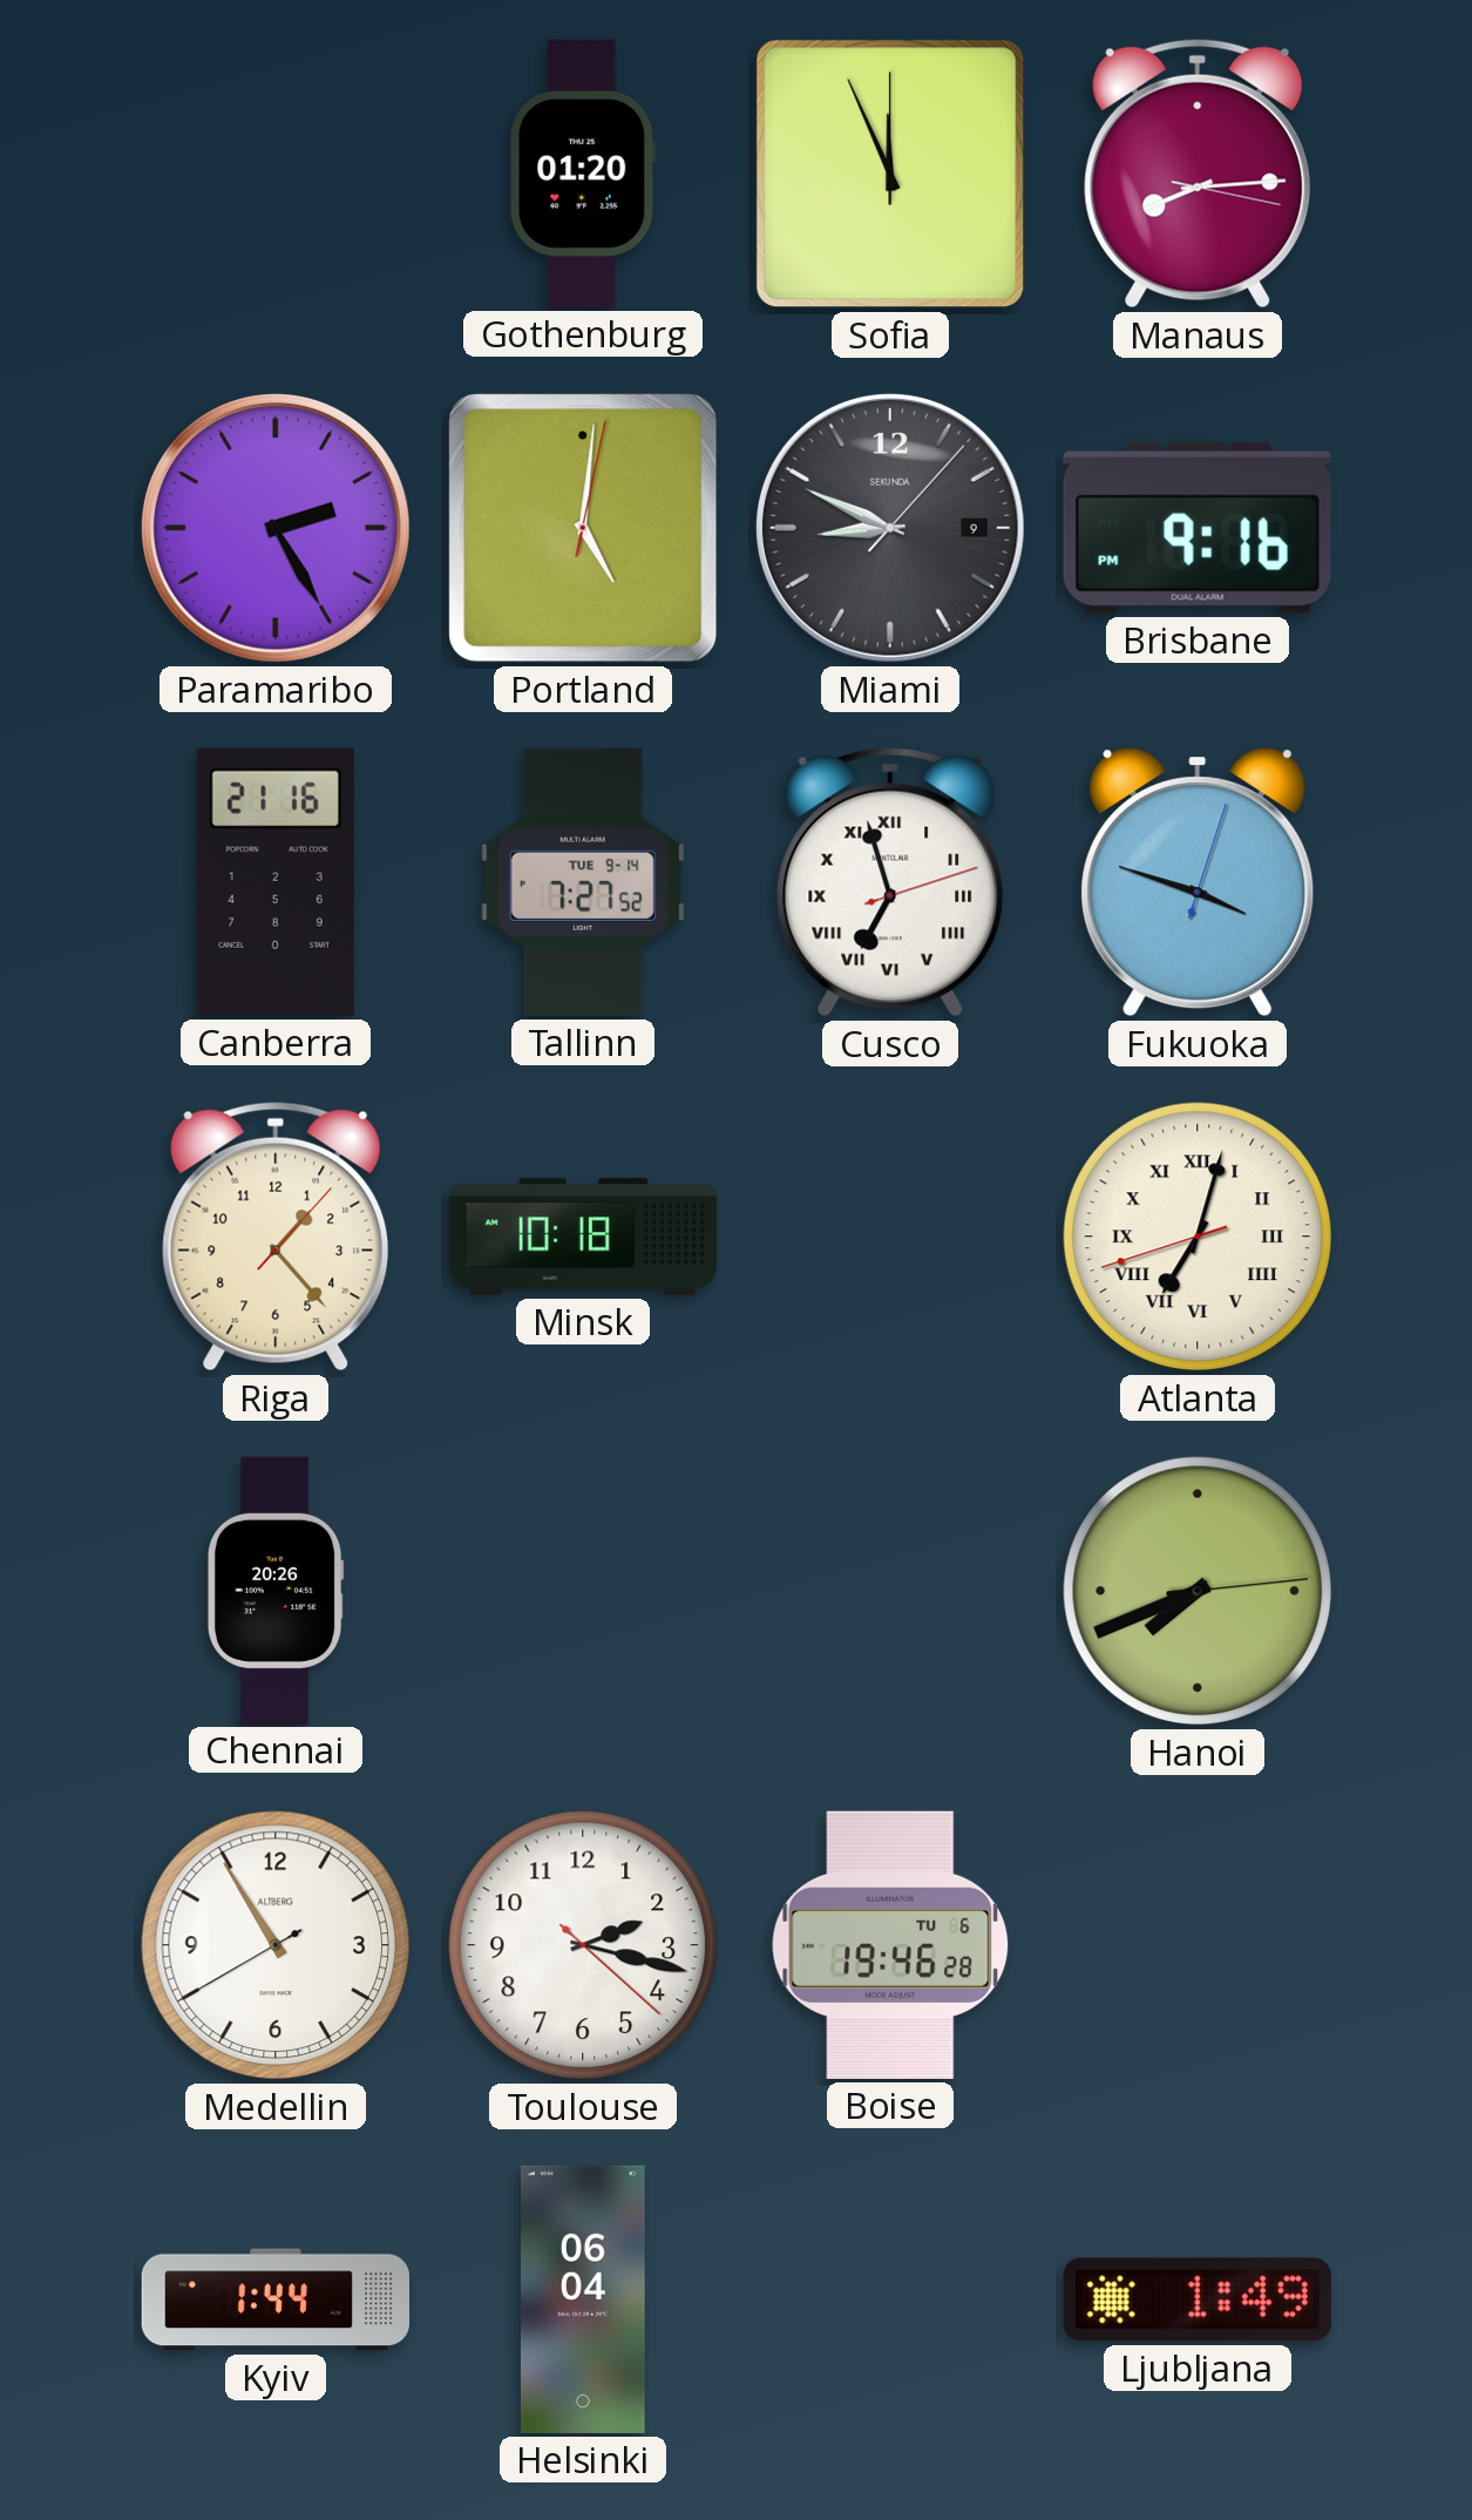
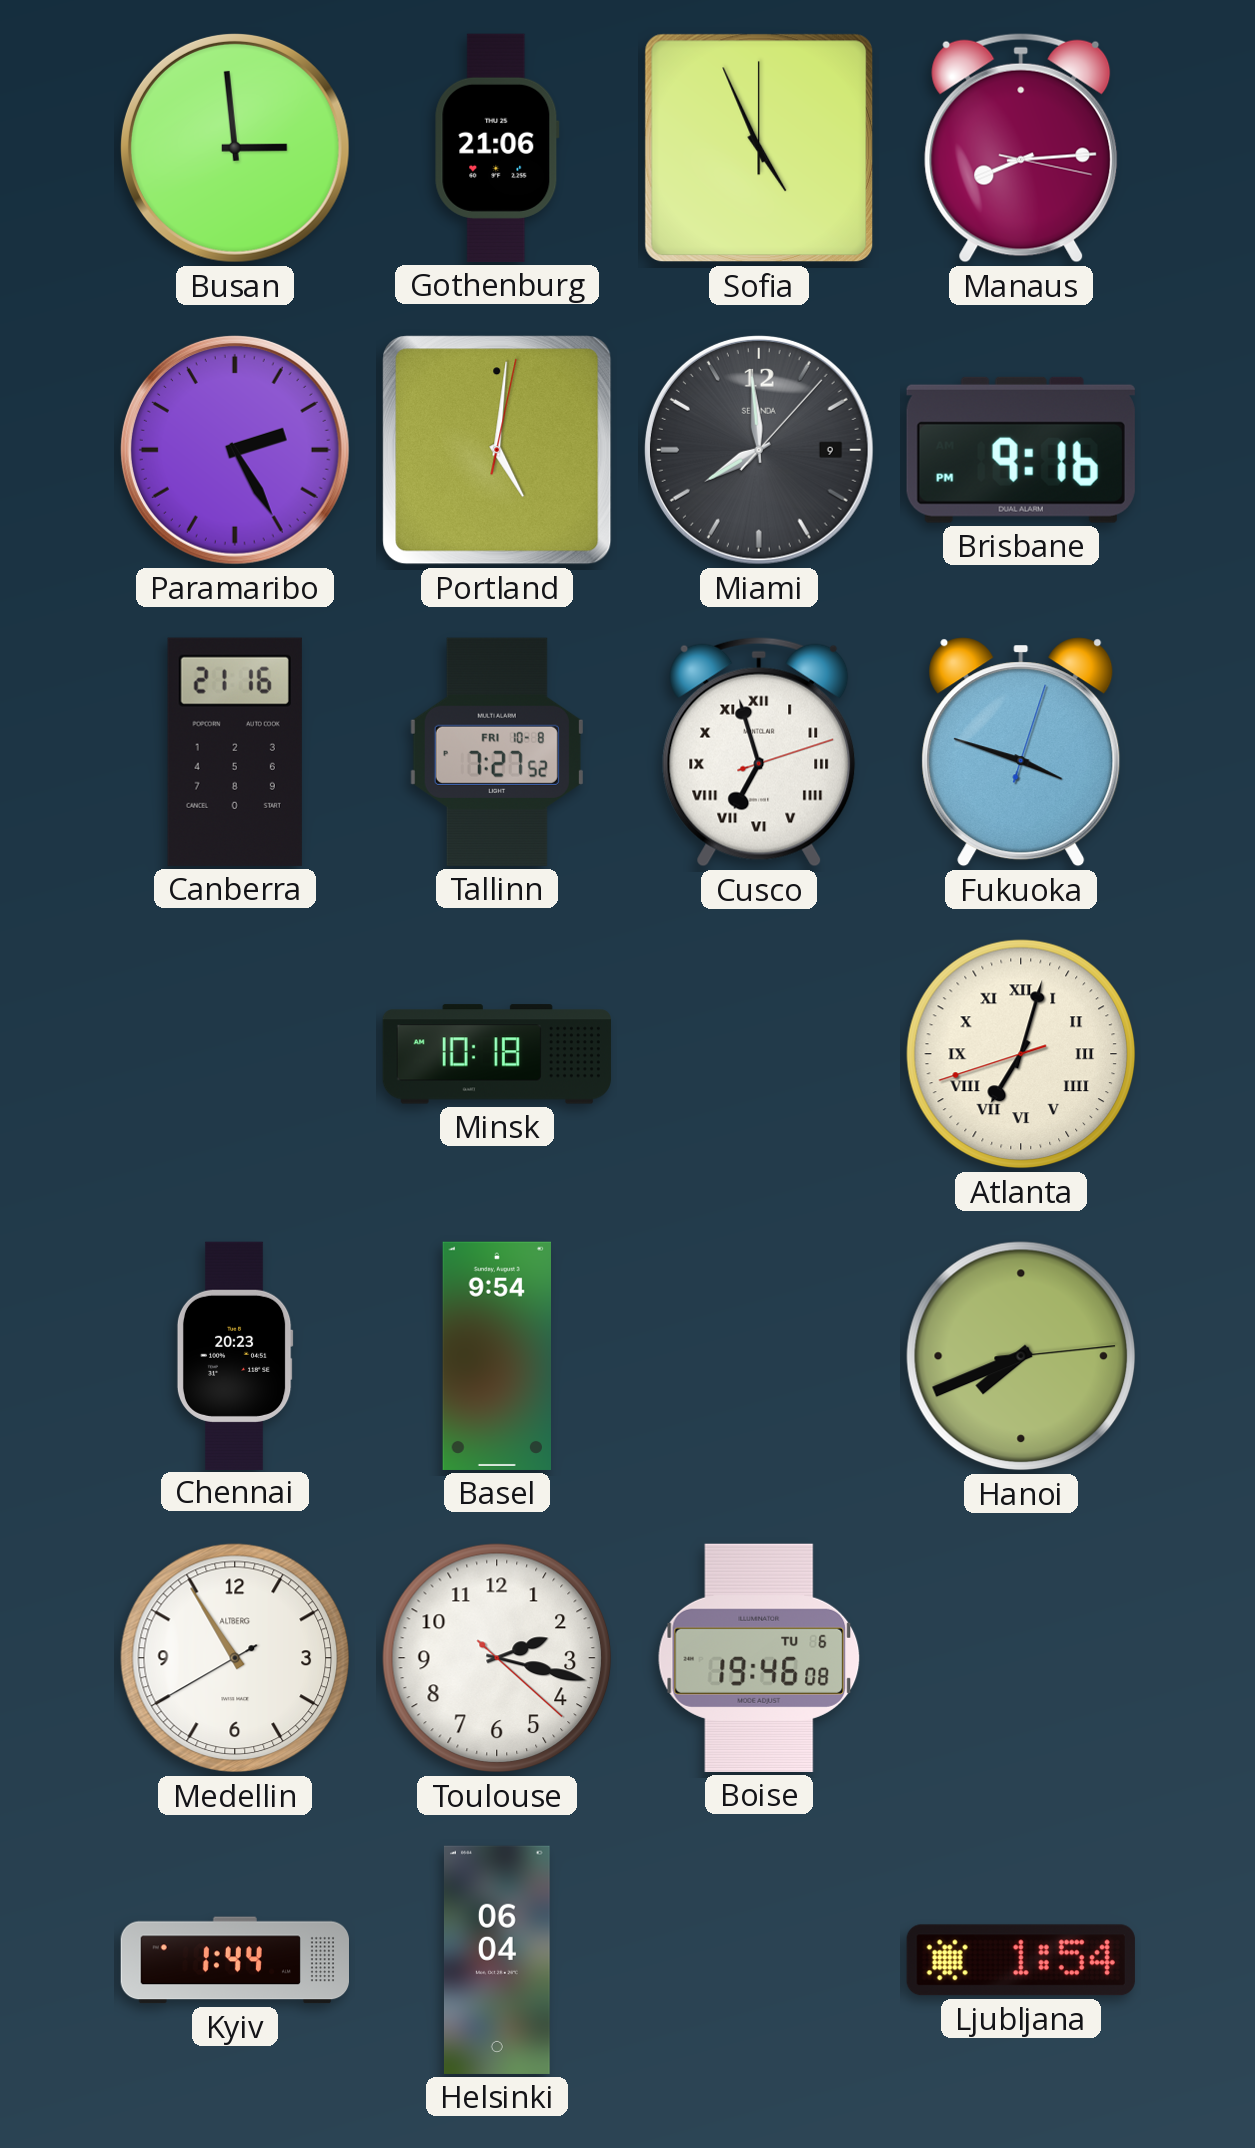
Busan: none -> 2:59 (235, 148)
Gothenburg: 01:20 -> 21:06 (497, 148)
Sofia: 11:56 -> 4:56 (759, 148)
Miami: 8:49 -> 7:59 (759, 450)
Tallinn date: TUE 9-14 -> FRI 10-8 (497, 752)
Riga: 1:23 -> none (276, 1237)
Chennai: 20:26 -> 20:23 (235, 1355)
Basel: none -> 9:54 (496, 1356)
Boise: 19:46:28 -> 19:46:08 (759, 1658)
Ljubljana: 1:49 -> 1:54 (1021, 1960)
